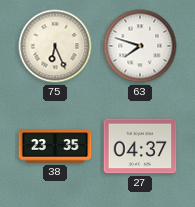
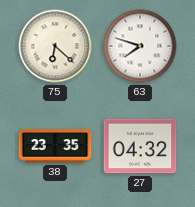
75: 6:26 -> 6:22 (55, 46)
27: 04:37 -> 04:32 (140, 146)
